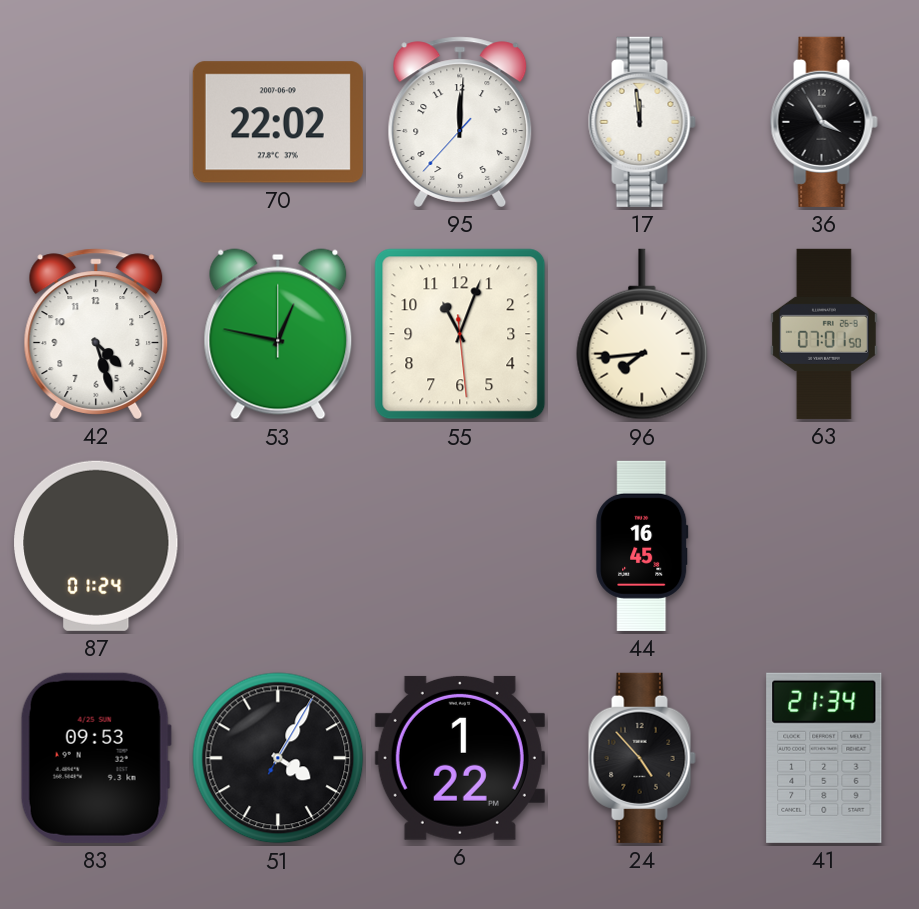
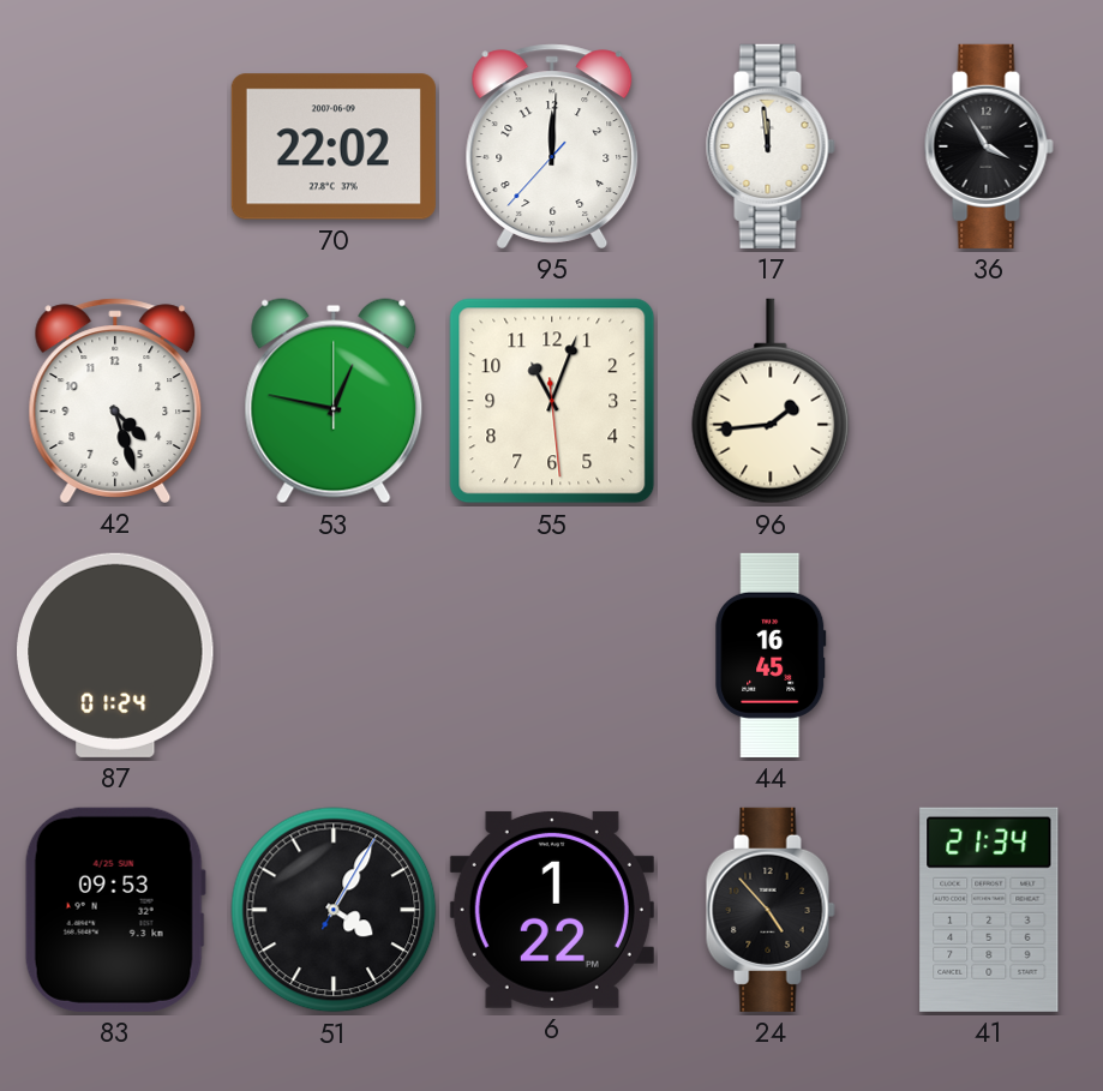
96: 7:44 -> 1:44 (771, 401)
63: 07:01 -> none (824, 334)
